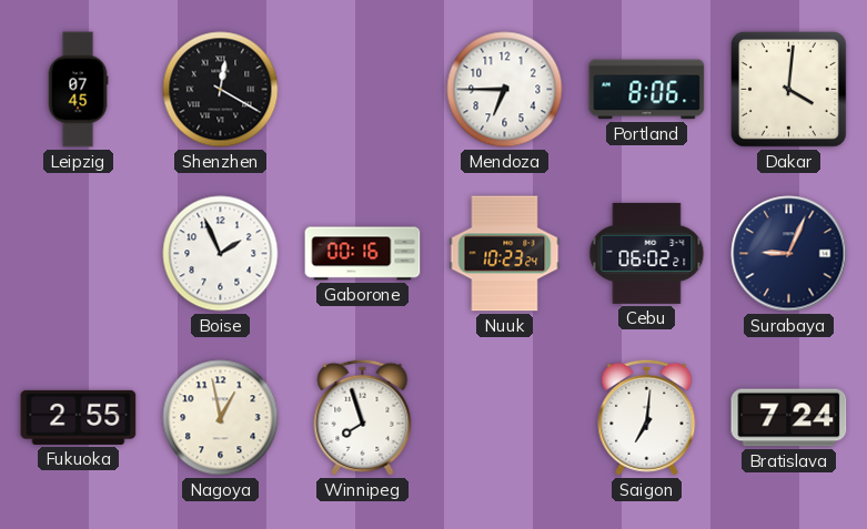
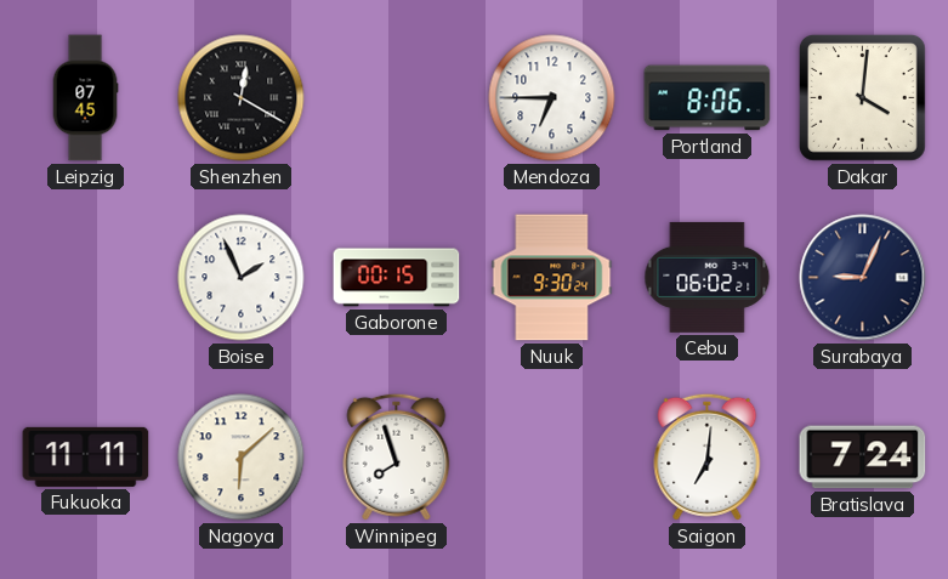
Gaborone: 00:16 -> 00:15 (397, 278)
Nuuk: 10:23 -> 9:30 (552, 278)
Fukuoka: 2:55 -> 11:11 (86, 456)
Nagoya: 12:58 -> 6:08 (242, 458)
